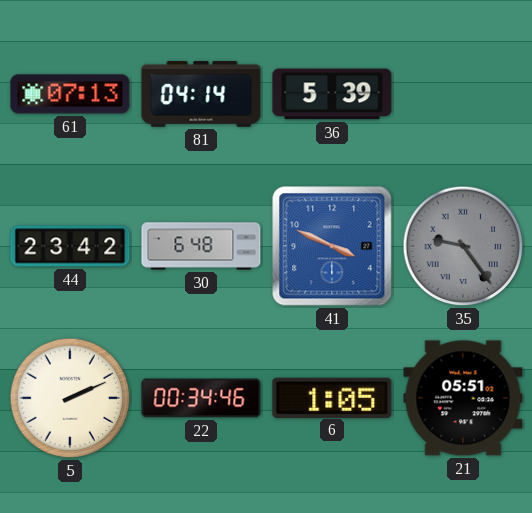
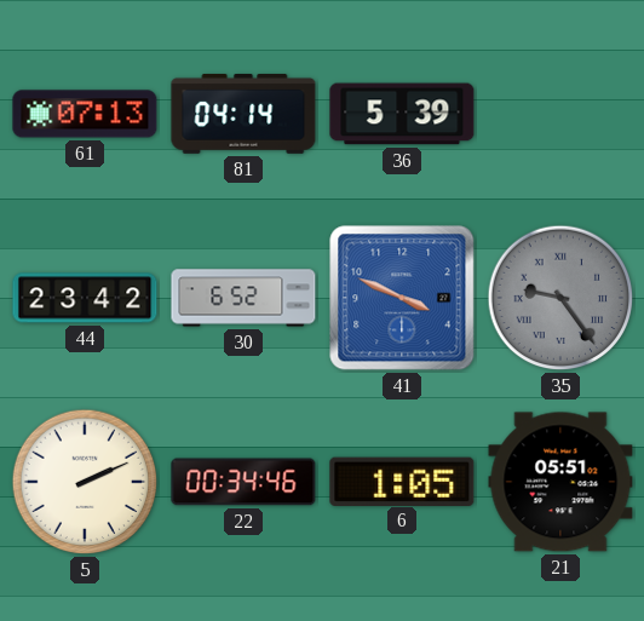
30: 6:48 -> 6:52 (243, 298)
